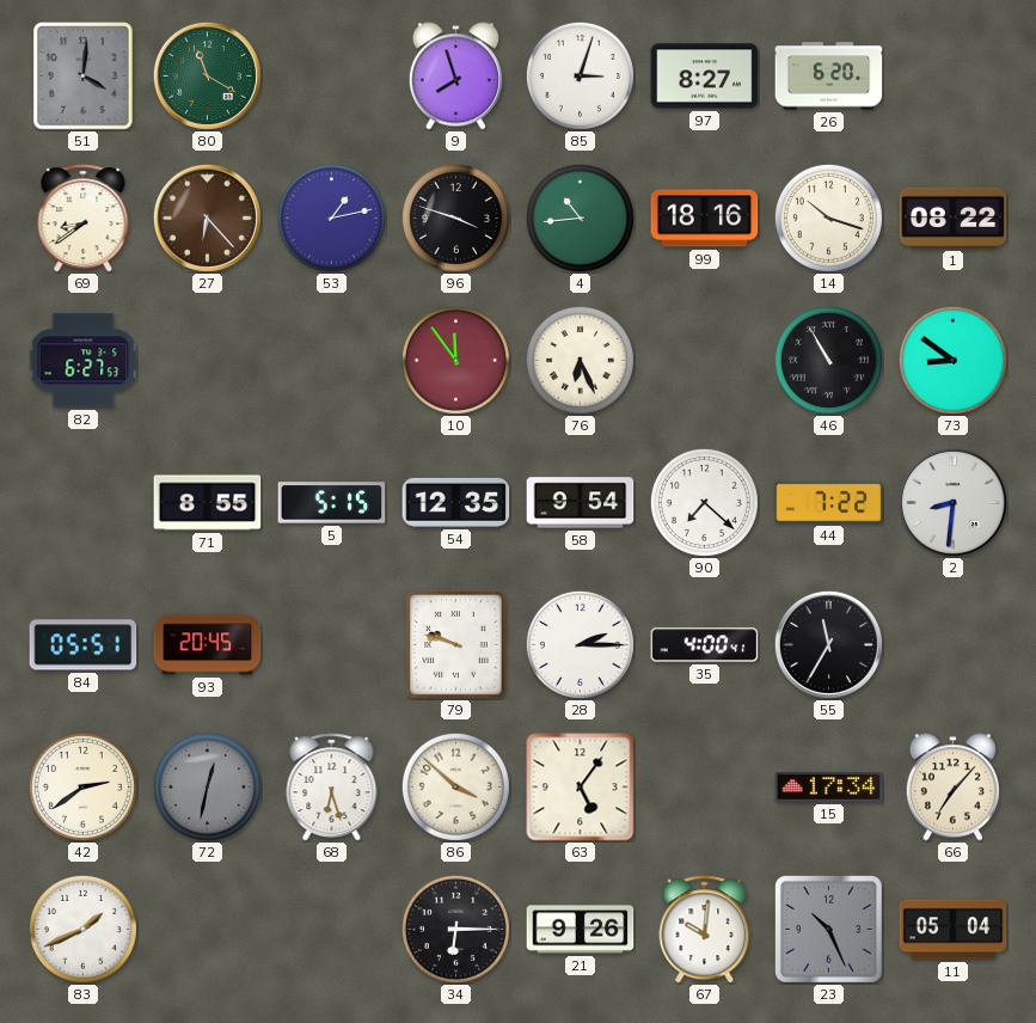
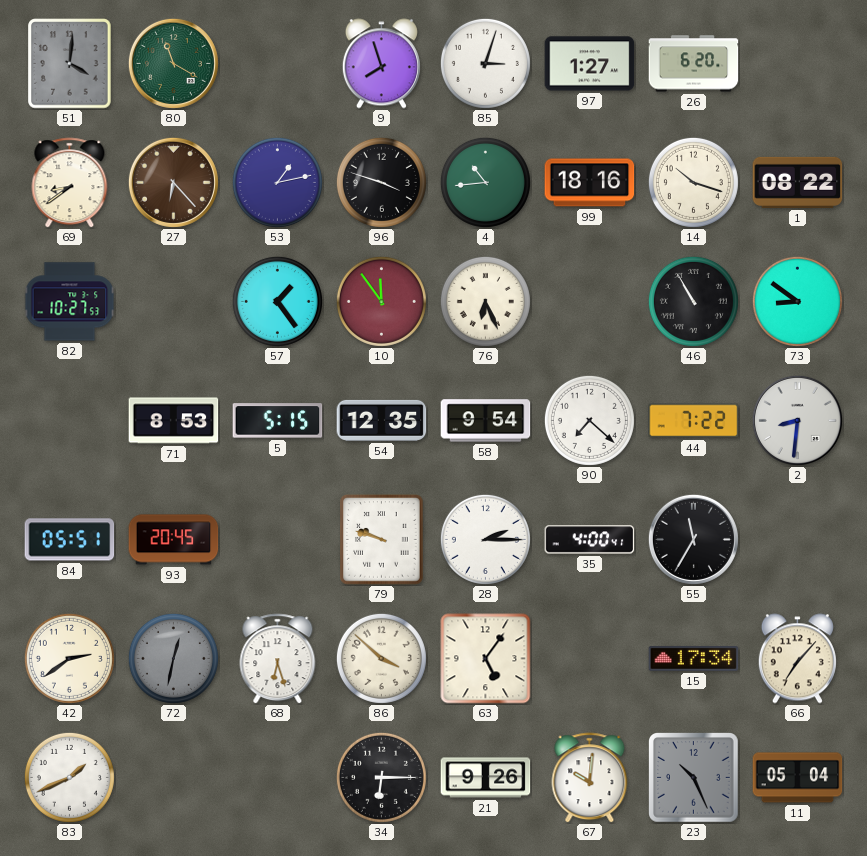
97: 8:27 -> 1:27 (590, 64)
82: 6:27 -> 10:27 (70, 302)
57: none -> 1:24 (277, 301)
71: 8:55 -> 8:53 (174, 421)
